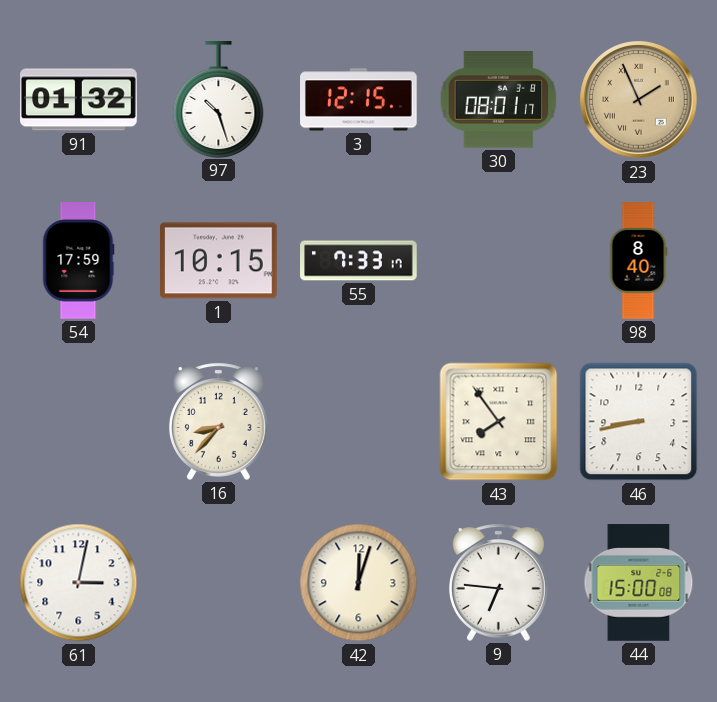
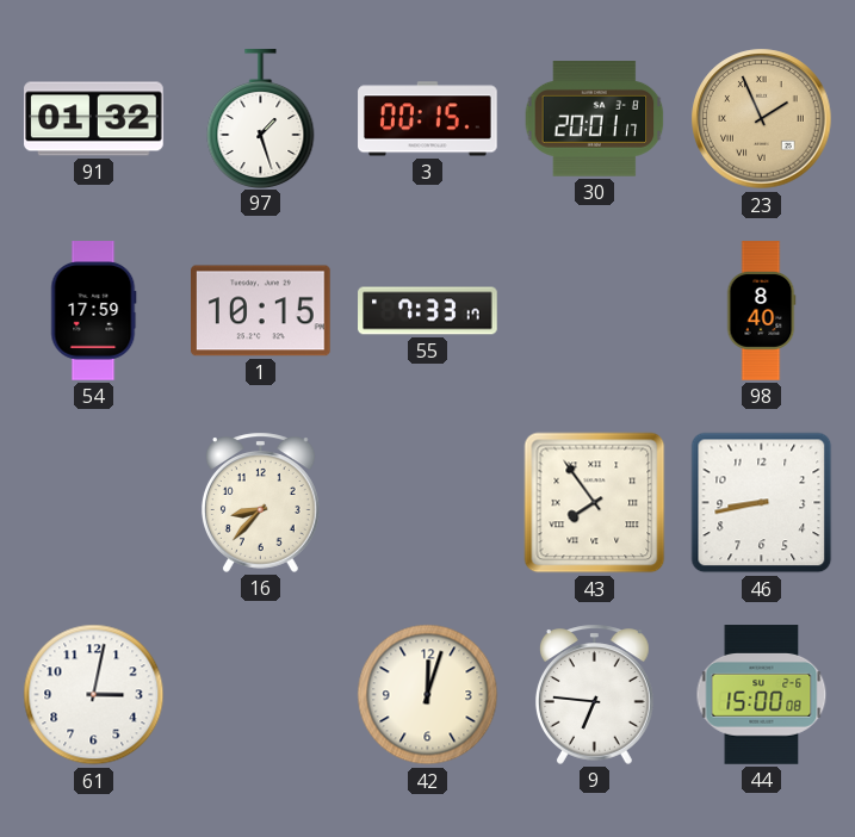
97: 10:27 -> 1:27 (261, 118)
3: 12:15 -> 00:15 (428, 119)
30: 08:01 -> 20:01 (595, 119)
